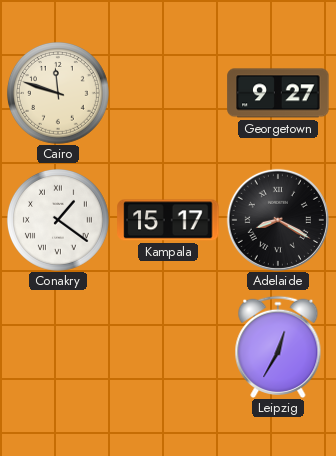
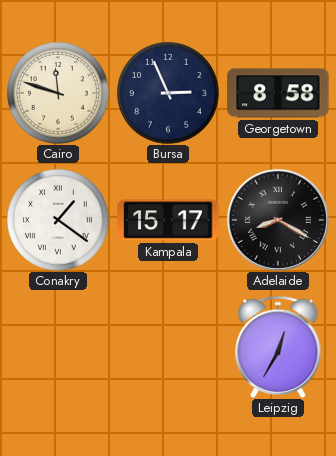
Bursa: none -> 2:56 (168, 93)
Georgetown: 9:27 -> 8:58 (278, 93)
